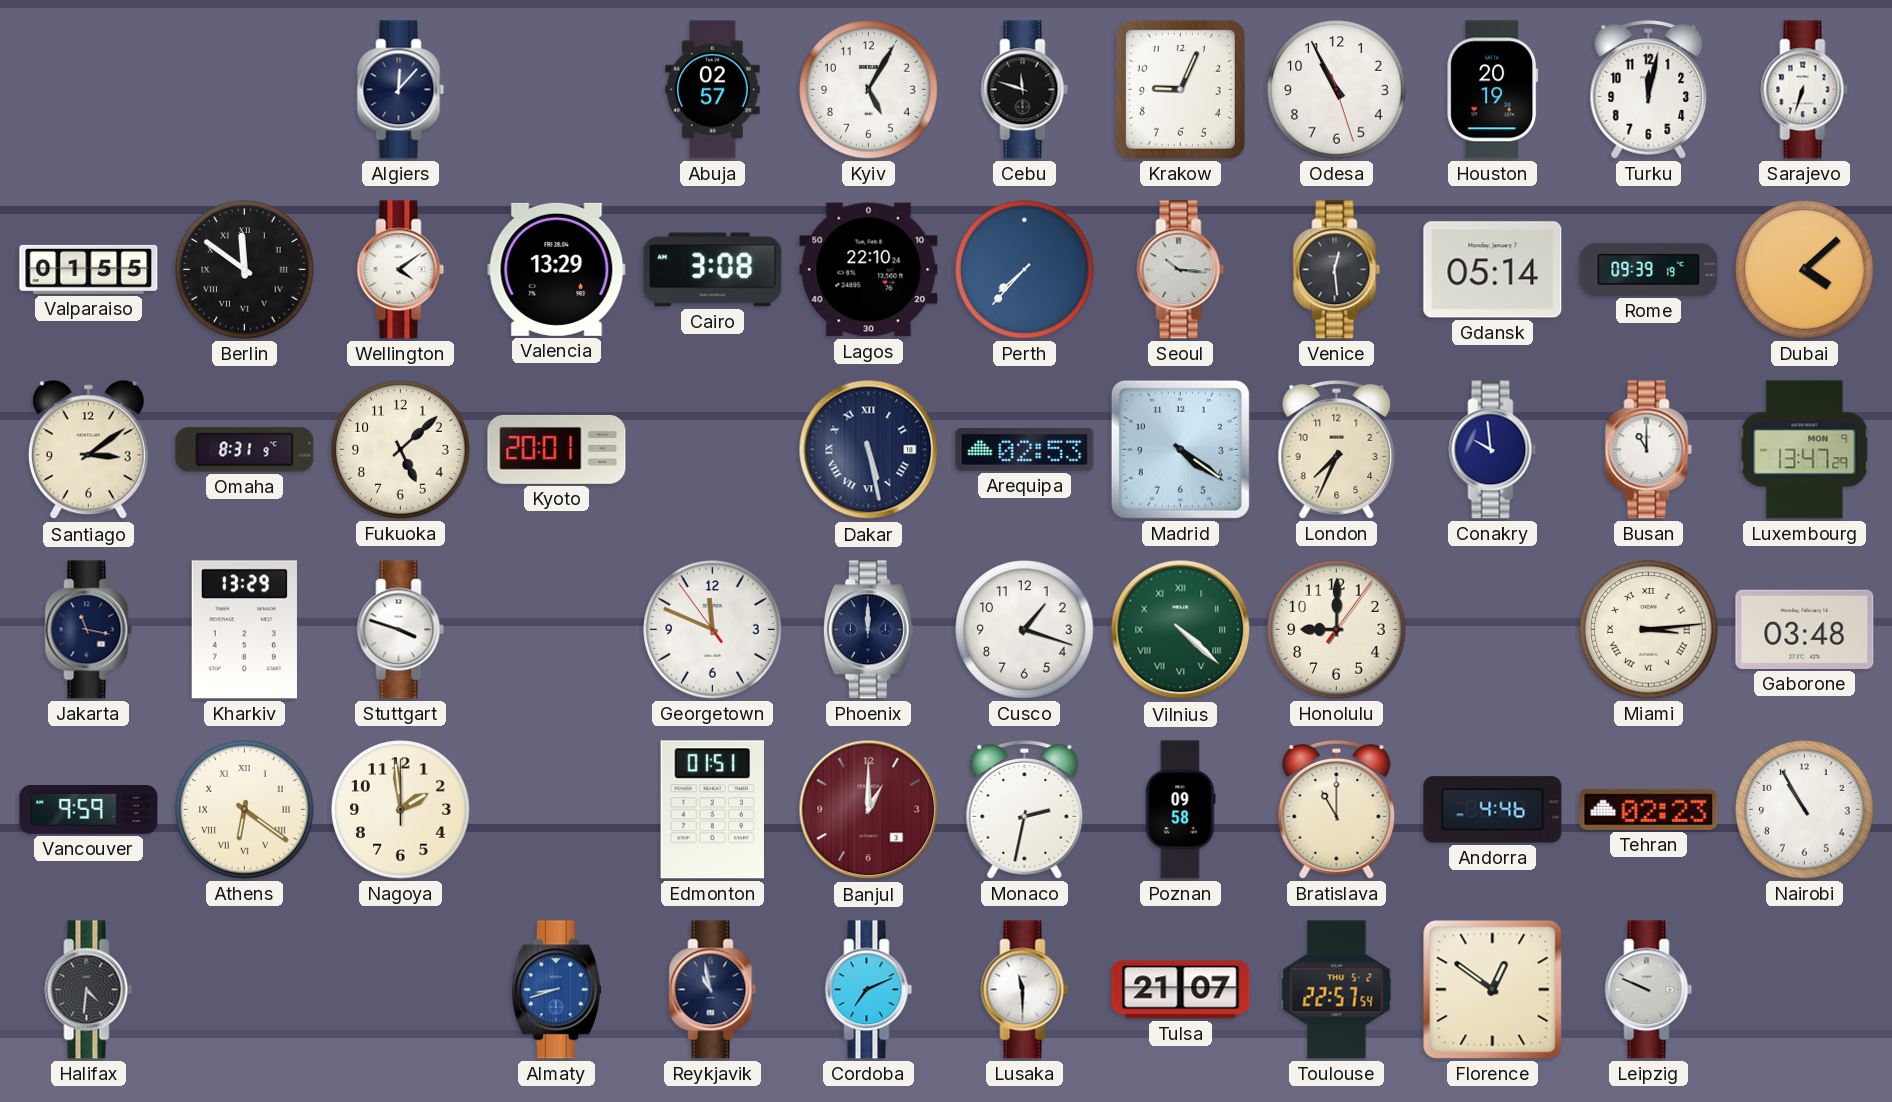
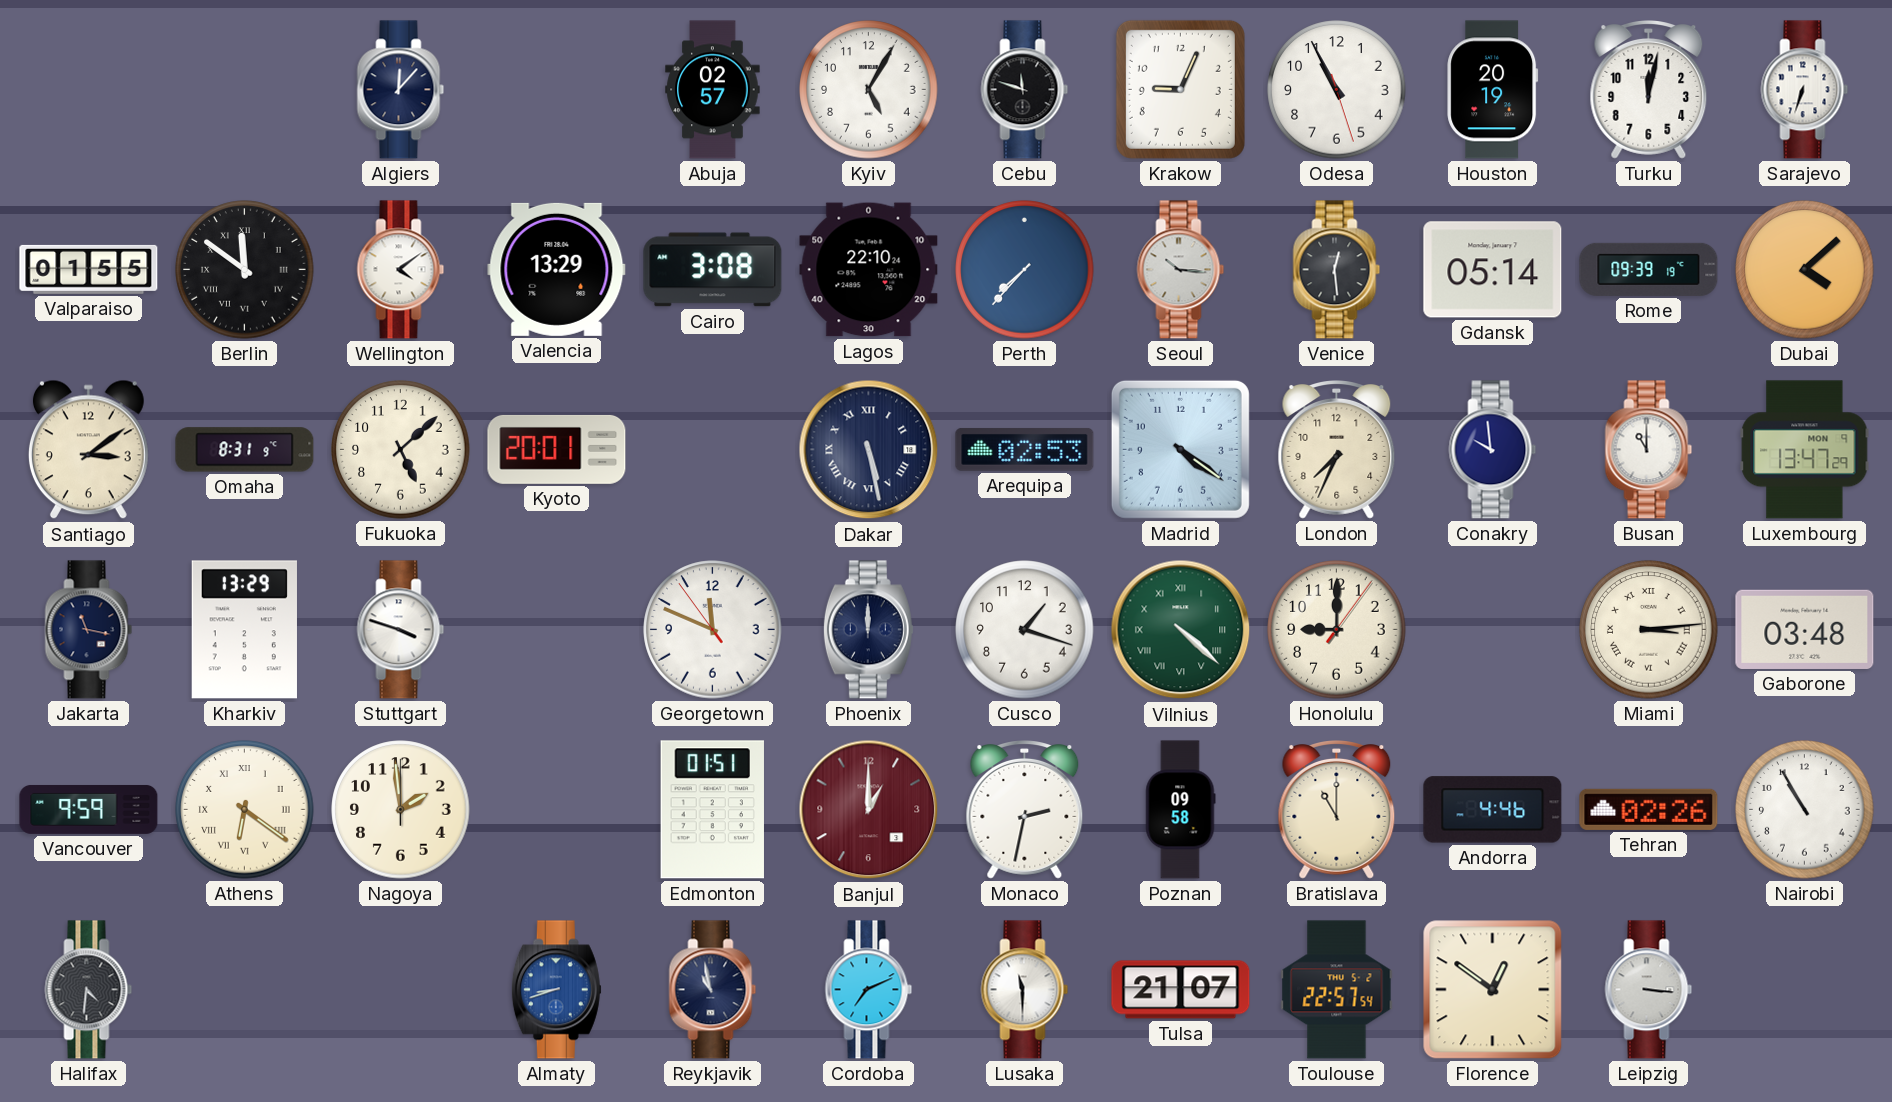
Tehran: 02:23 -> 02:26 (1649, 809)
Leipzig: 9:49 -> 3:16 (1649, 990)
